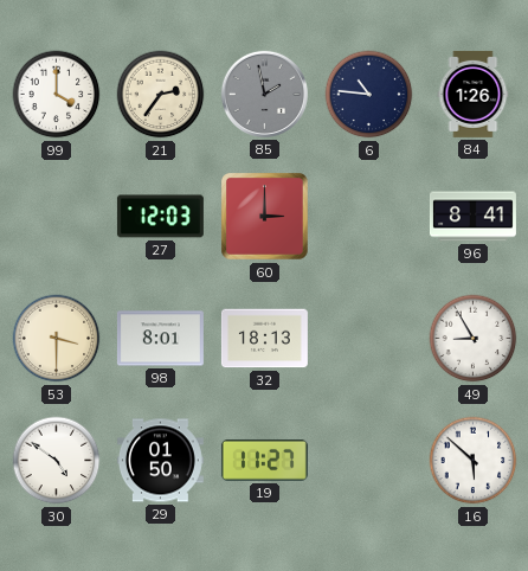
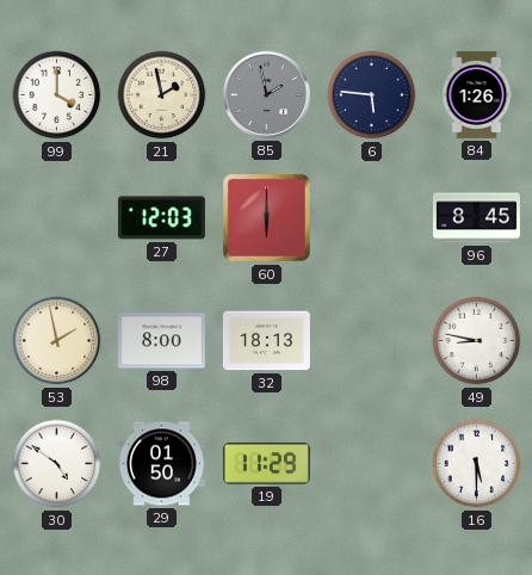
21: 2:36 -> 1:58 (162, 95)
6: 10:46 -> 5:46 (372, 95)
60: 3:00 -> 6:00 (267, 218)
96: 8:41 -> 8:45 (476, 218)
53: 3:30 -> 1:58 (57, 341)
98: 8:01 -> 8:00 (161, 341)
49: 8:55 -> 8:47 (477, 341)
19: 11:27 -> 11:29 (266, 463)
16: 5:52 -> 5:30 (477, 464)
